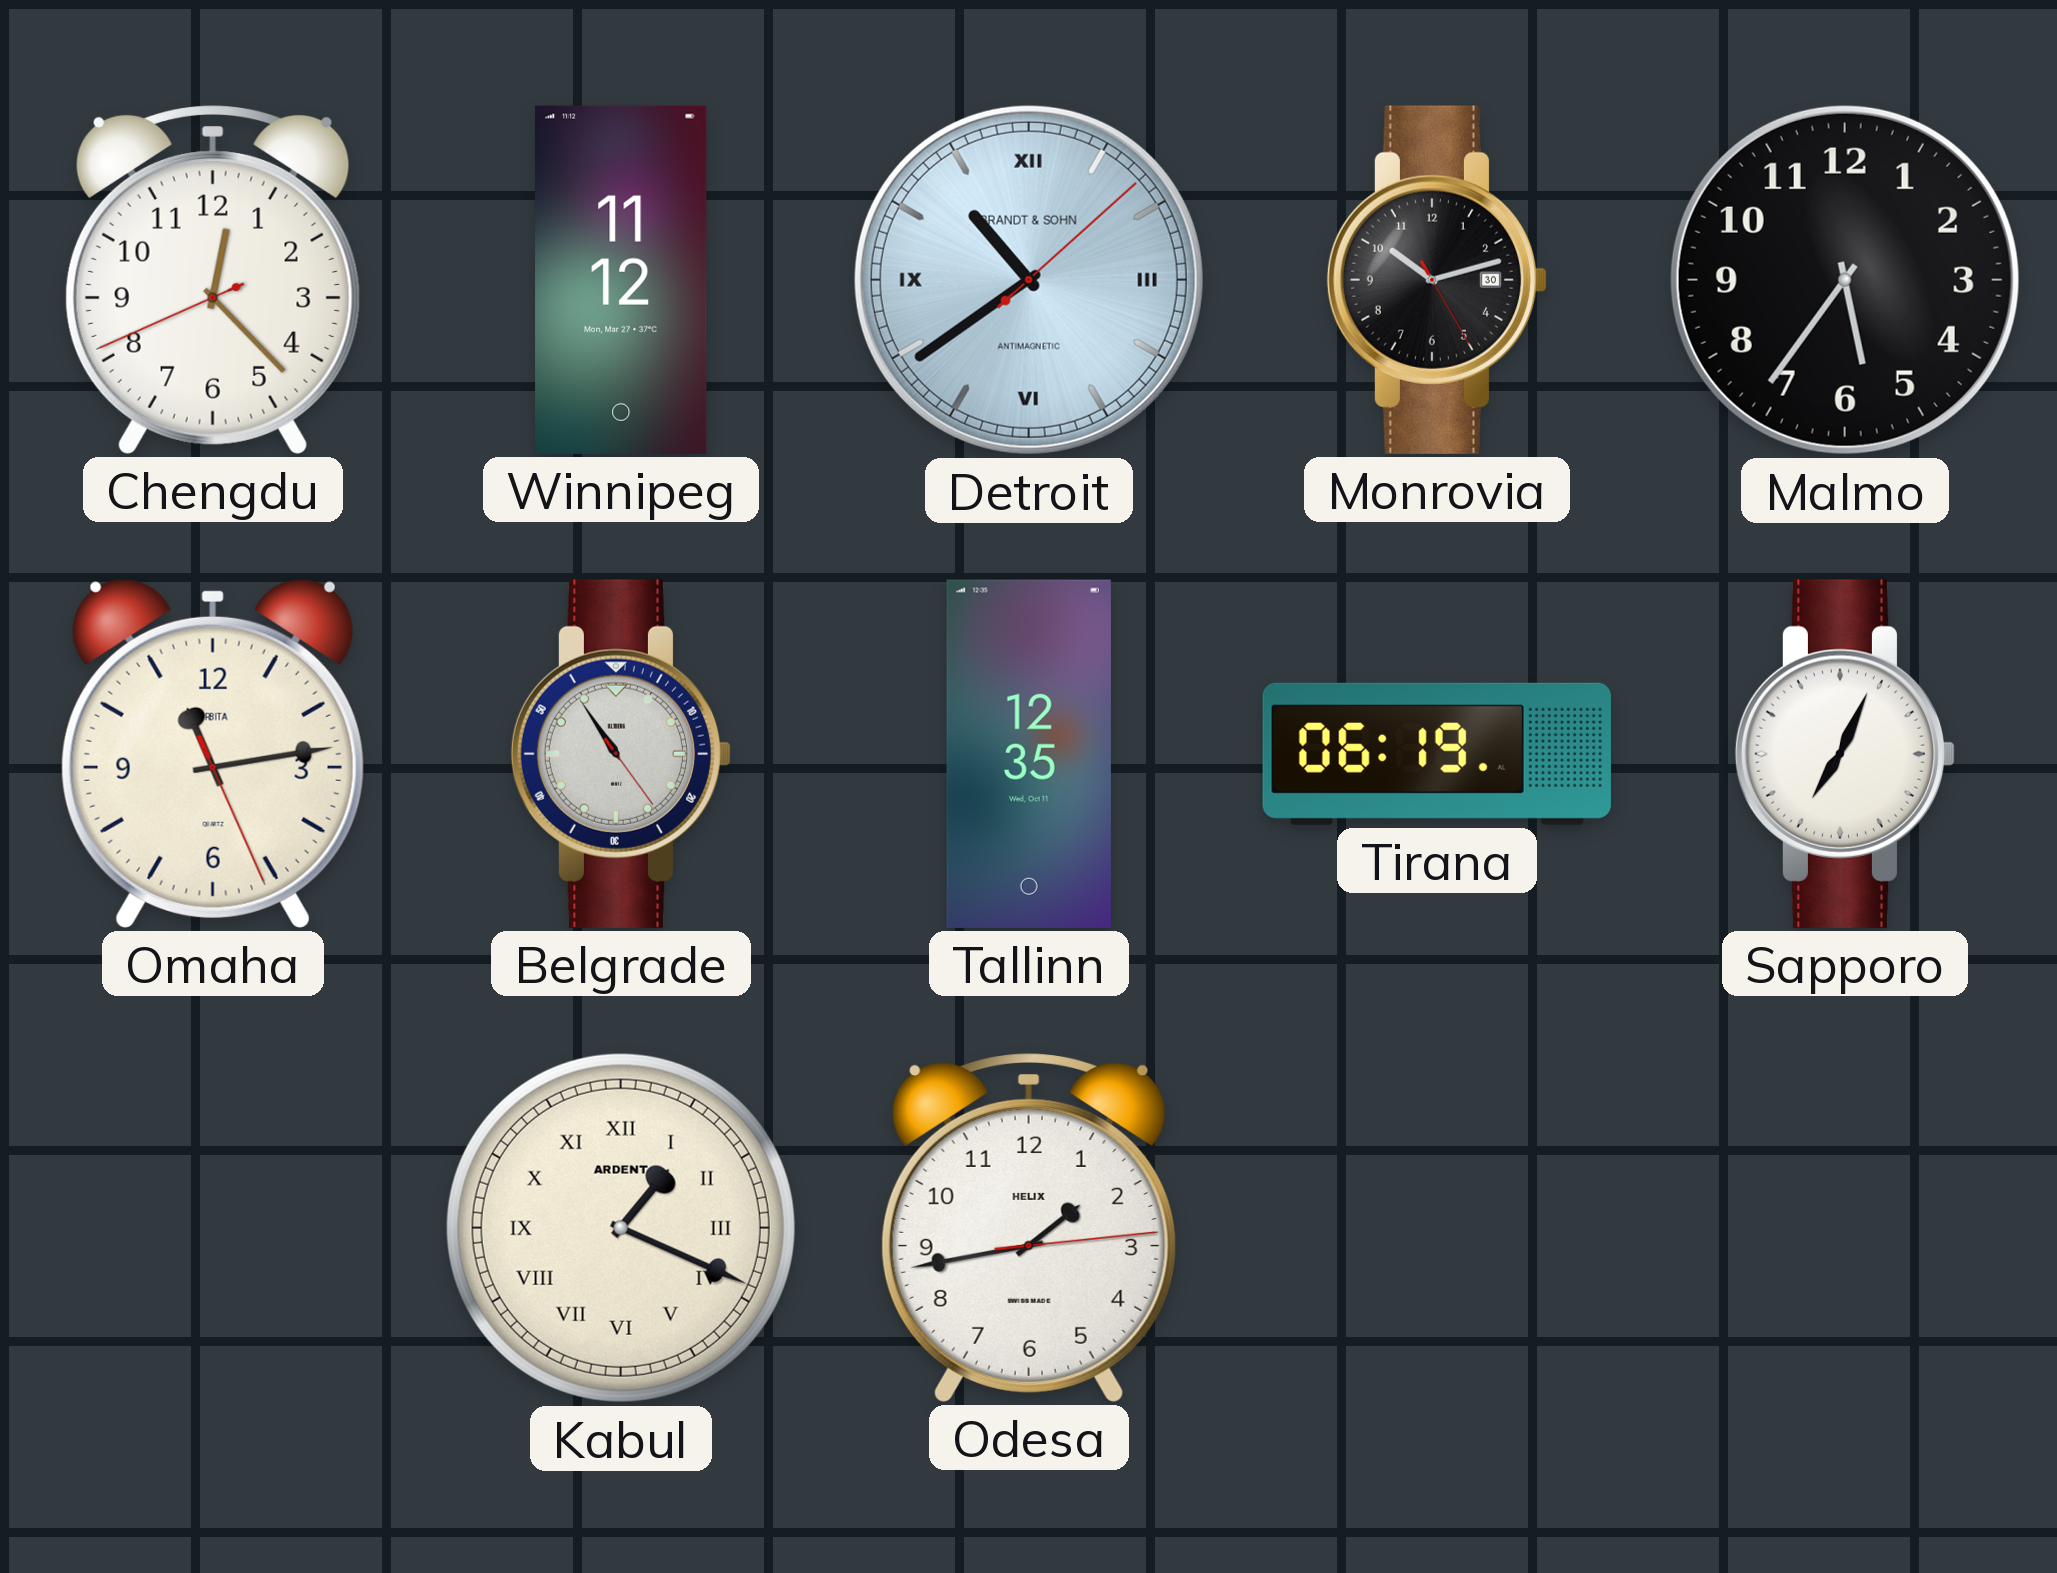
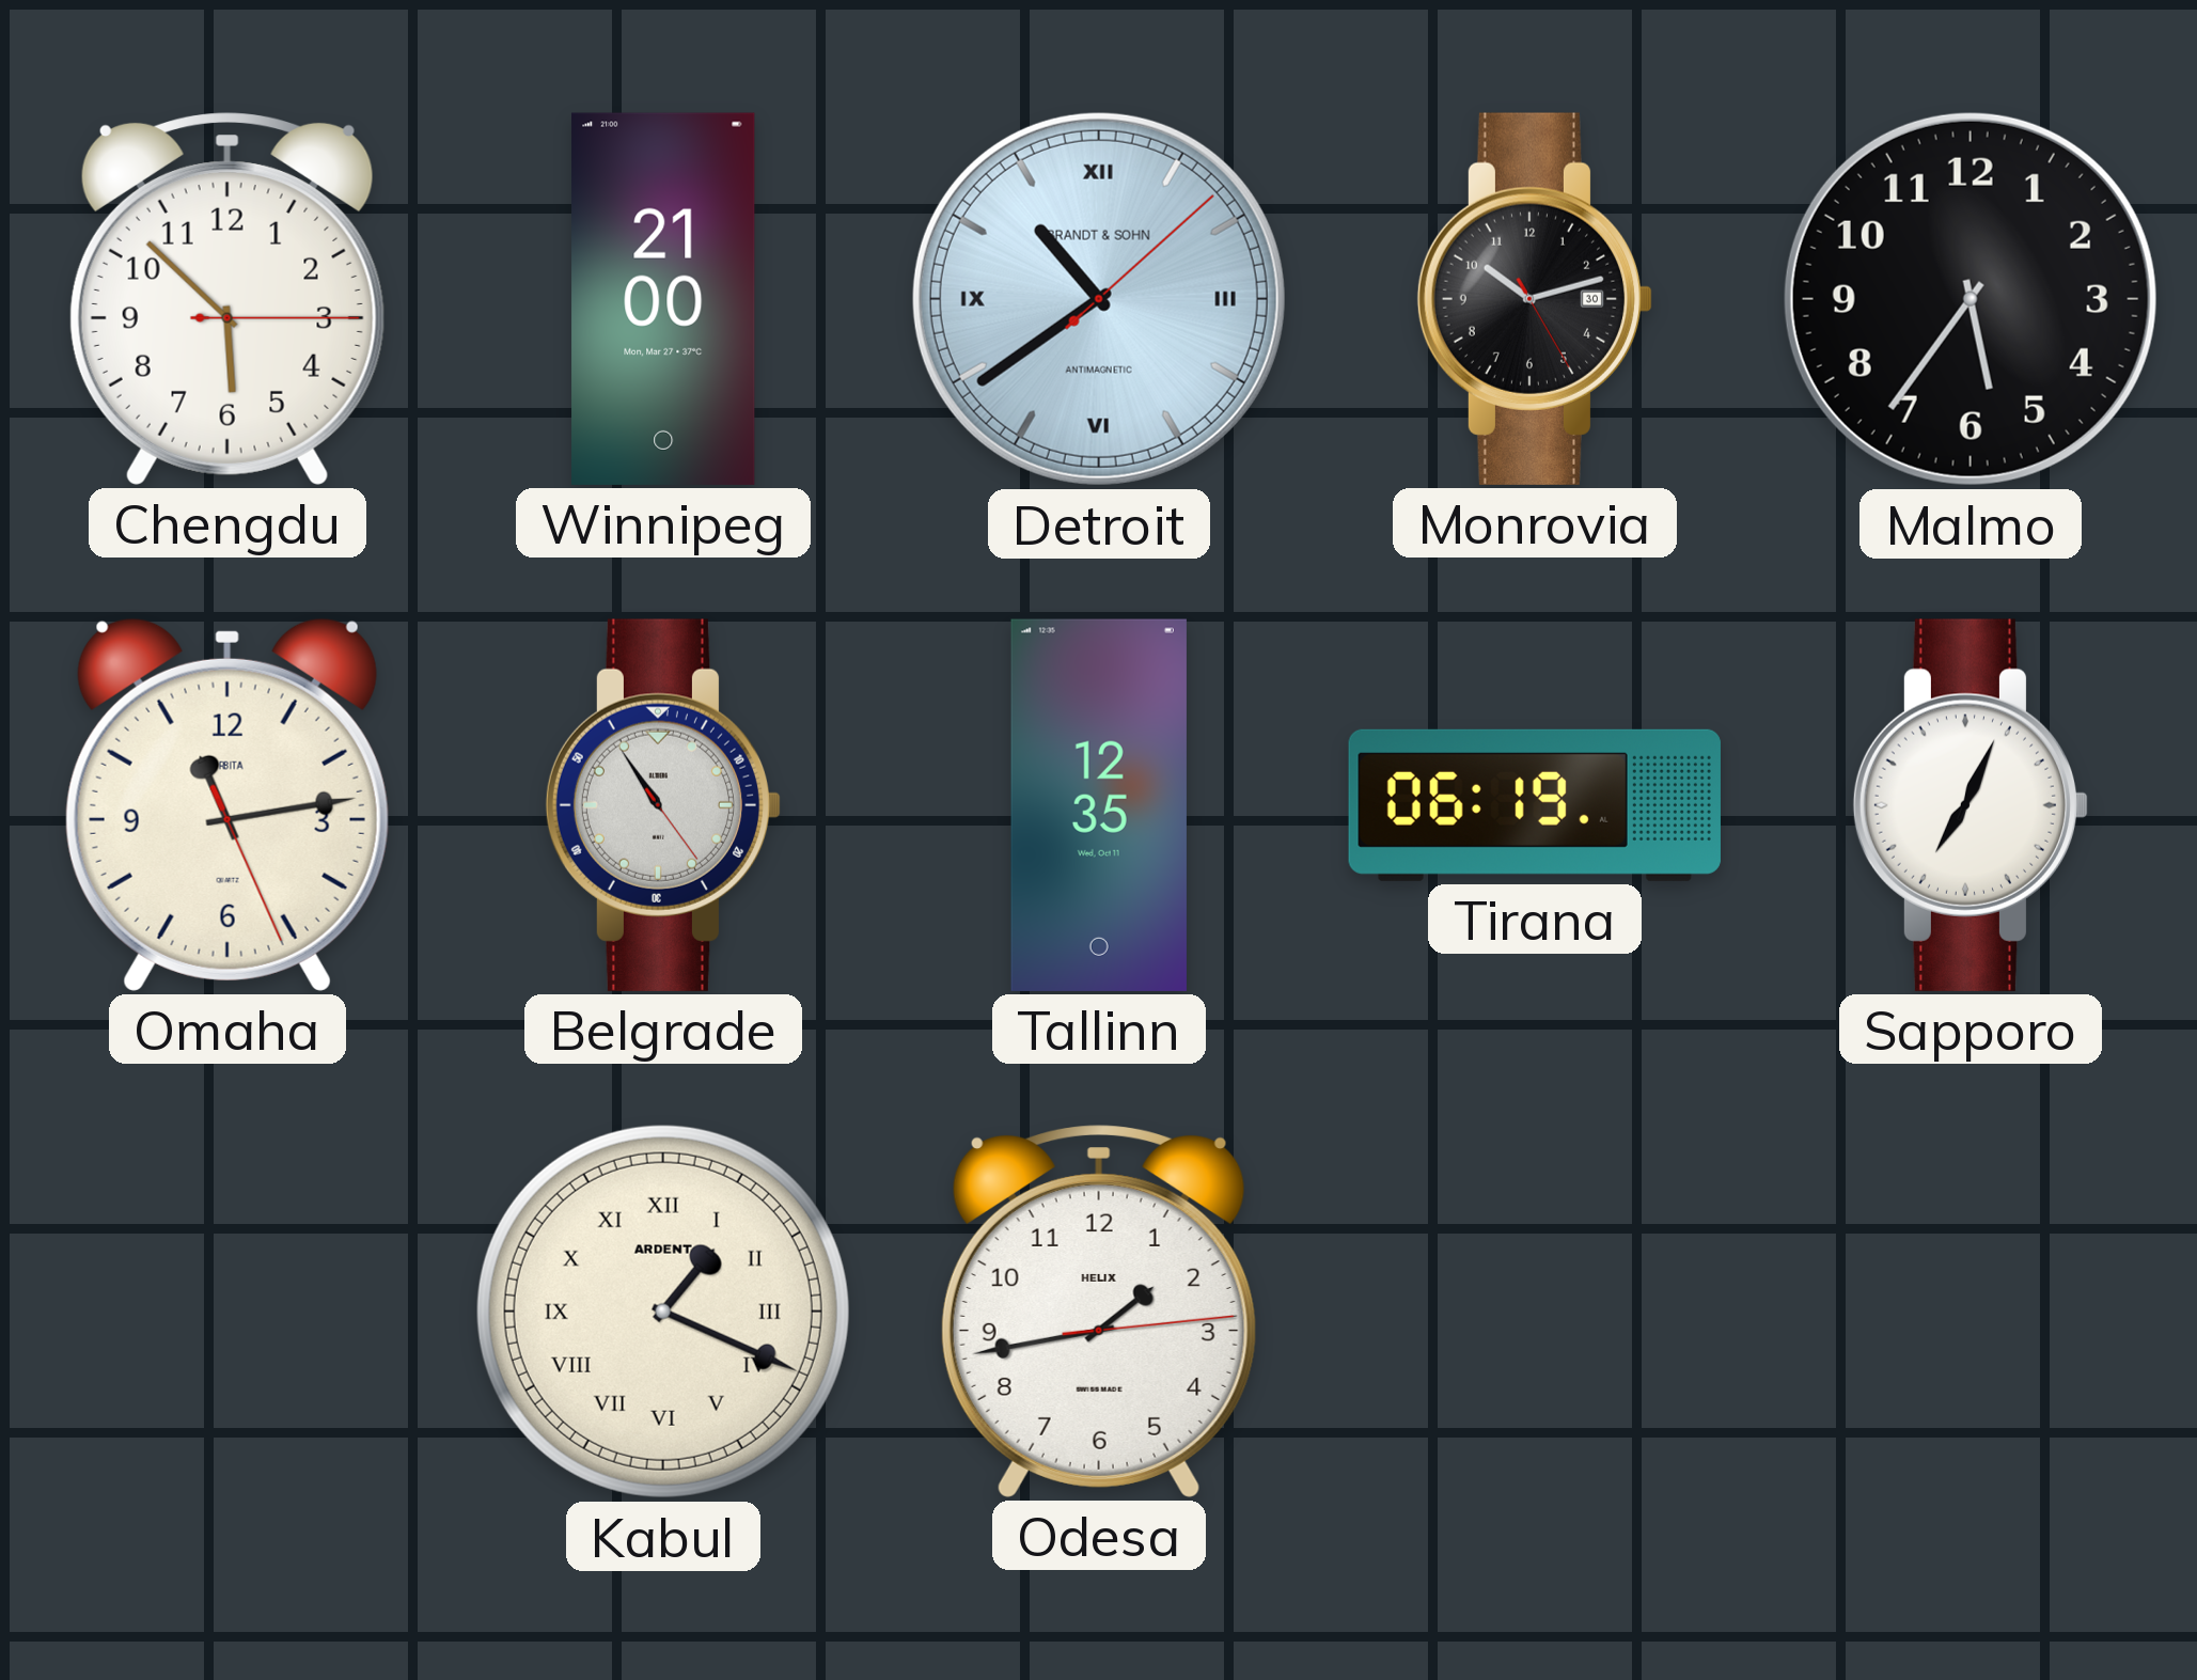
Chengdu: 12:22 -> 5:52 (227, 299)
Winnipeg: 11:12 -> 21:00 (663, 299)
